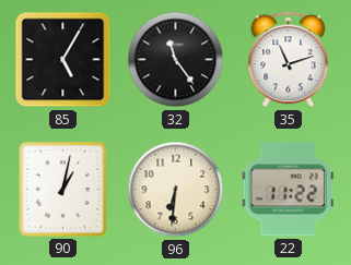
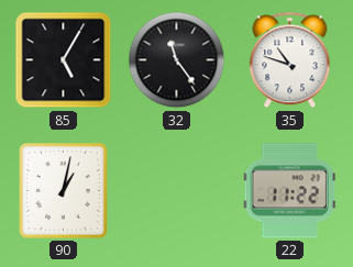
35: 11:12 -> 10:48 (290, 60)
96: 6:31 -> none (176, 190)
